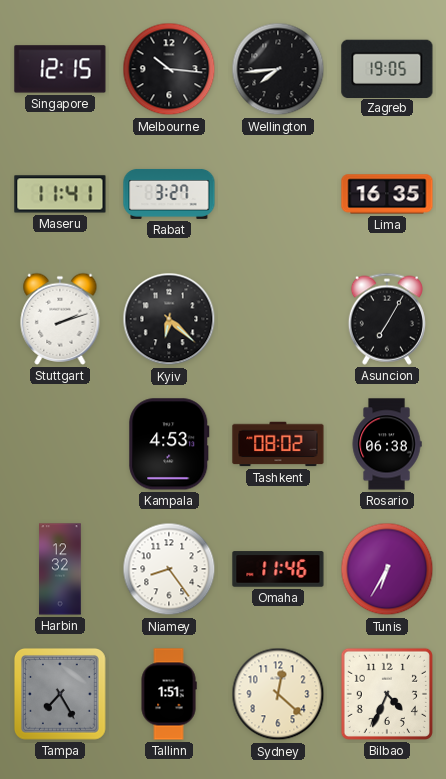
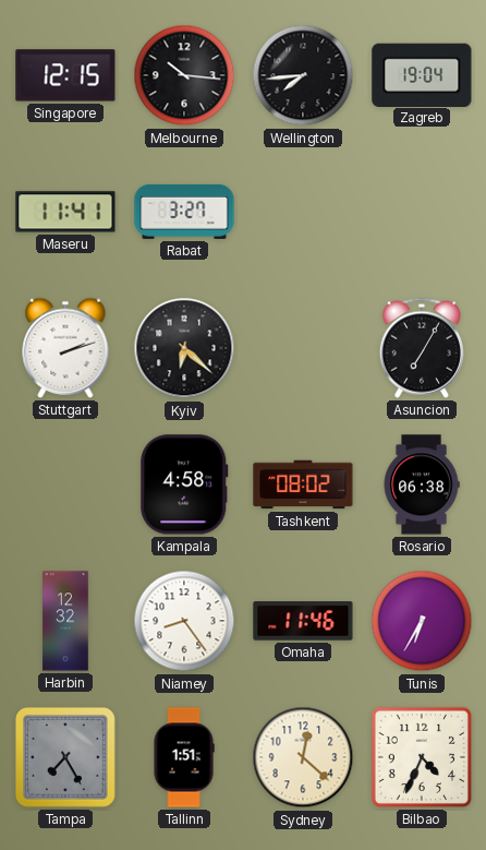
Zagreb: 19:05 -> 19:04 (422, 74)
Lima: 16:35 -> none (387, 194)
Kampala: 4:53 -> 4:58 (184, 484)
